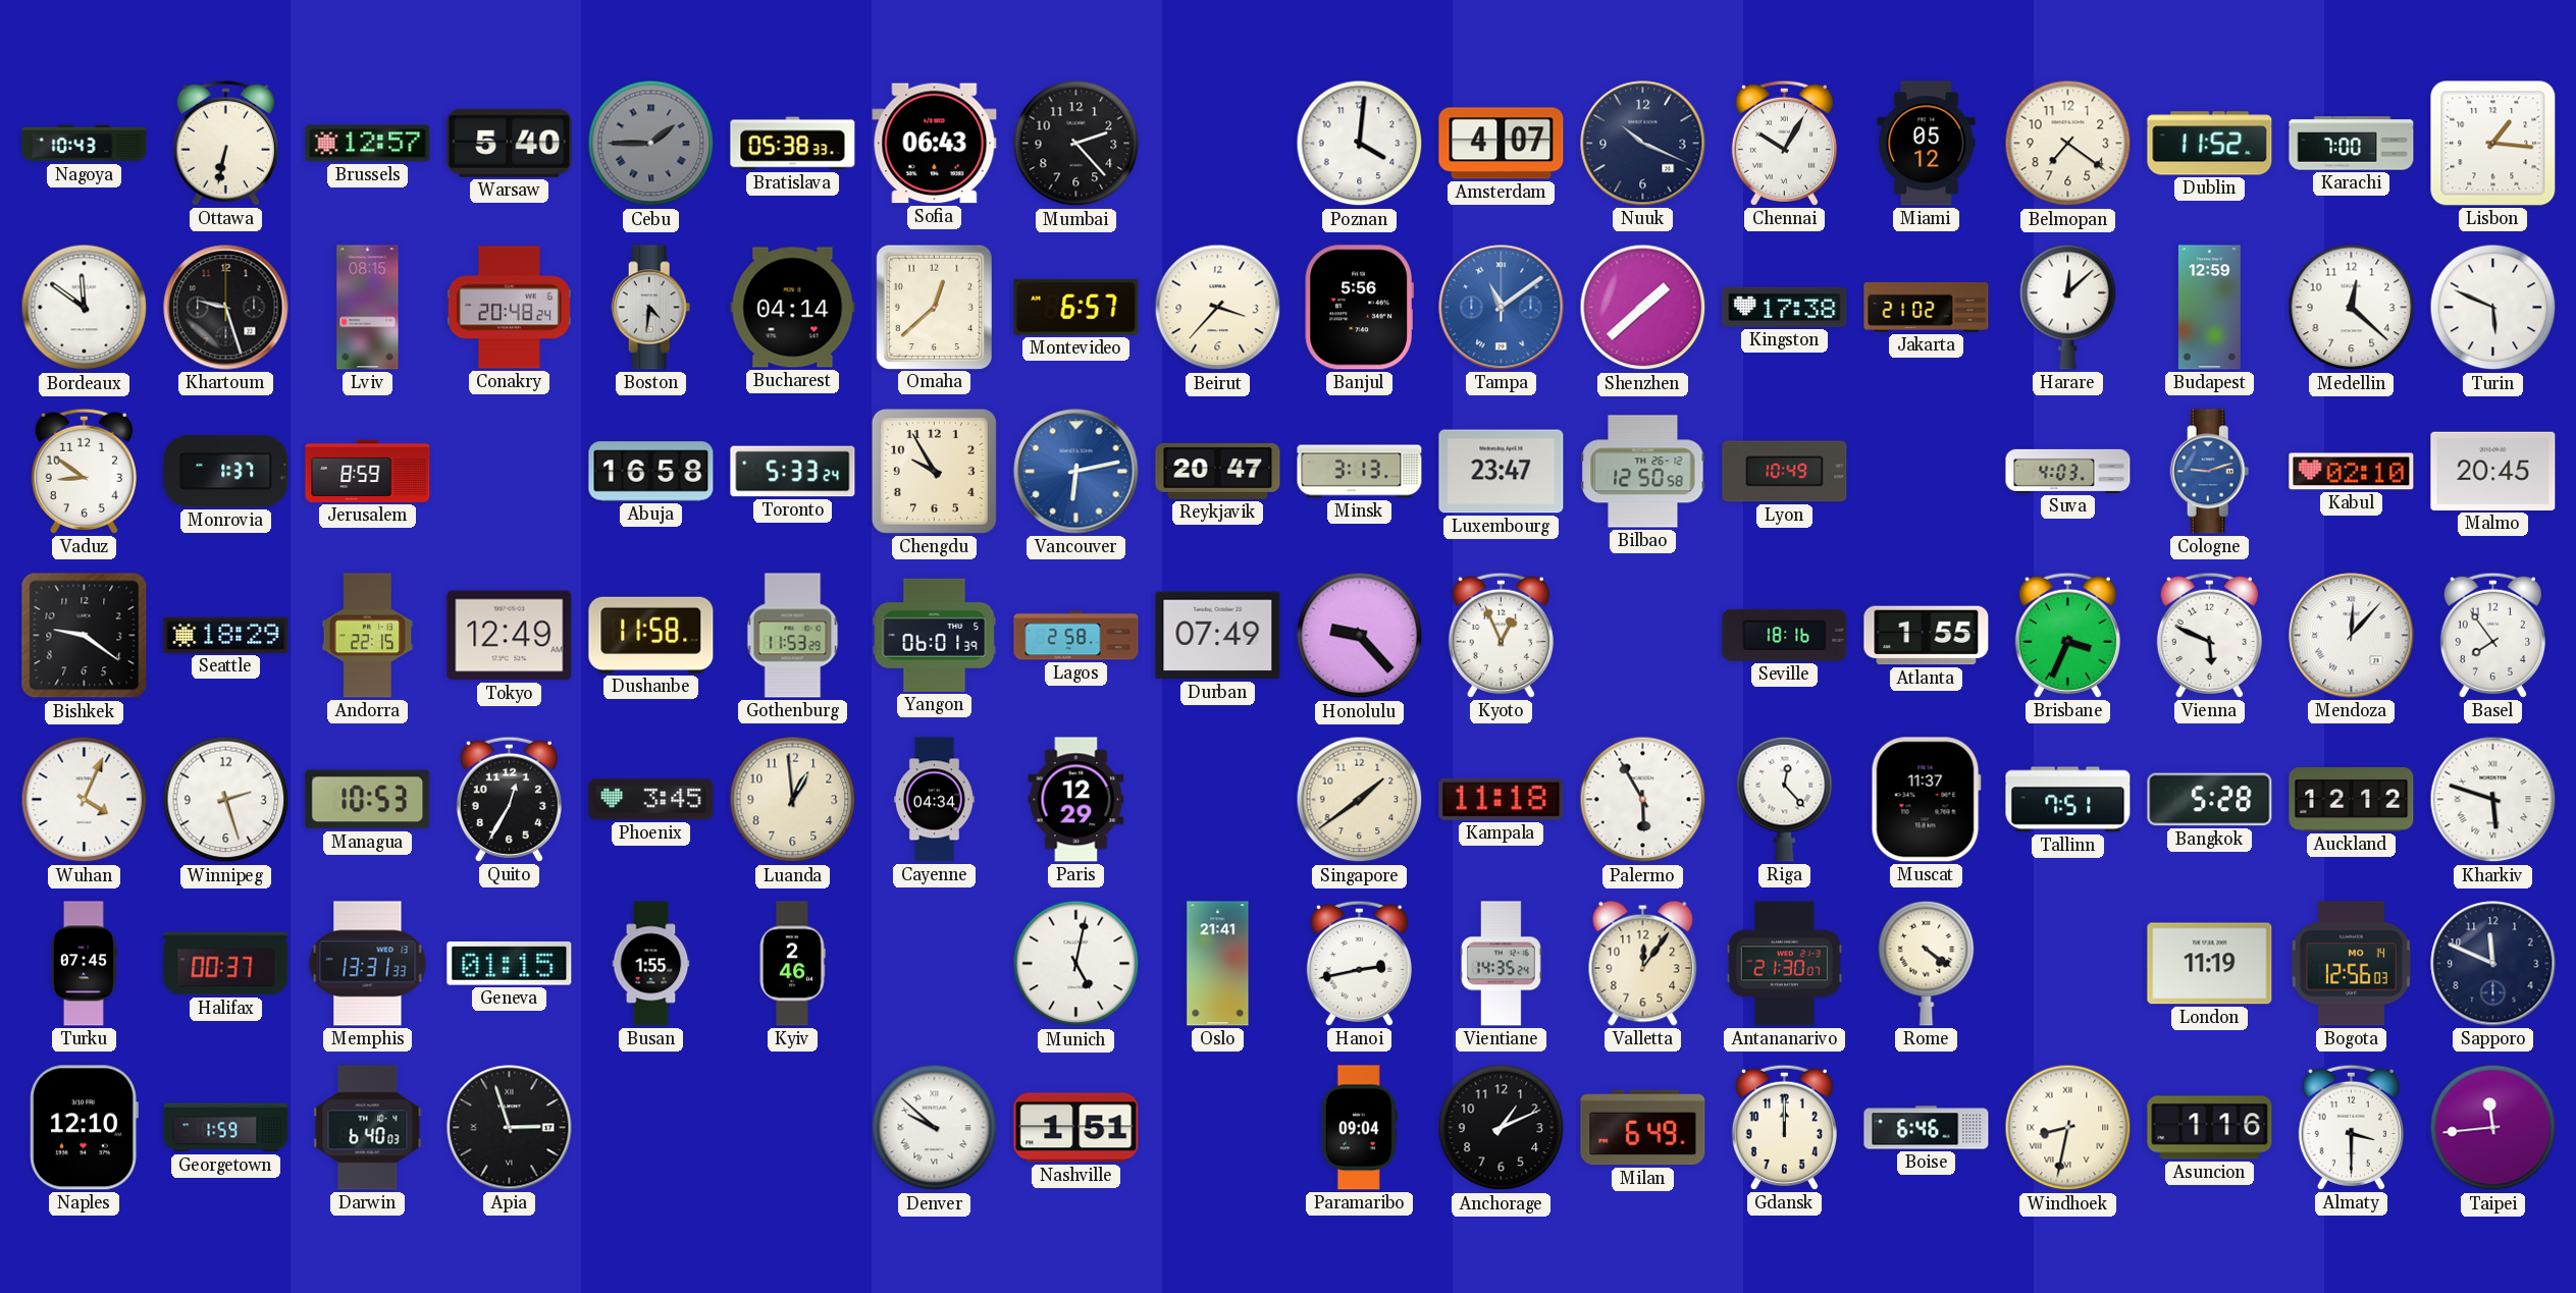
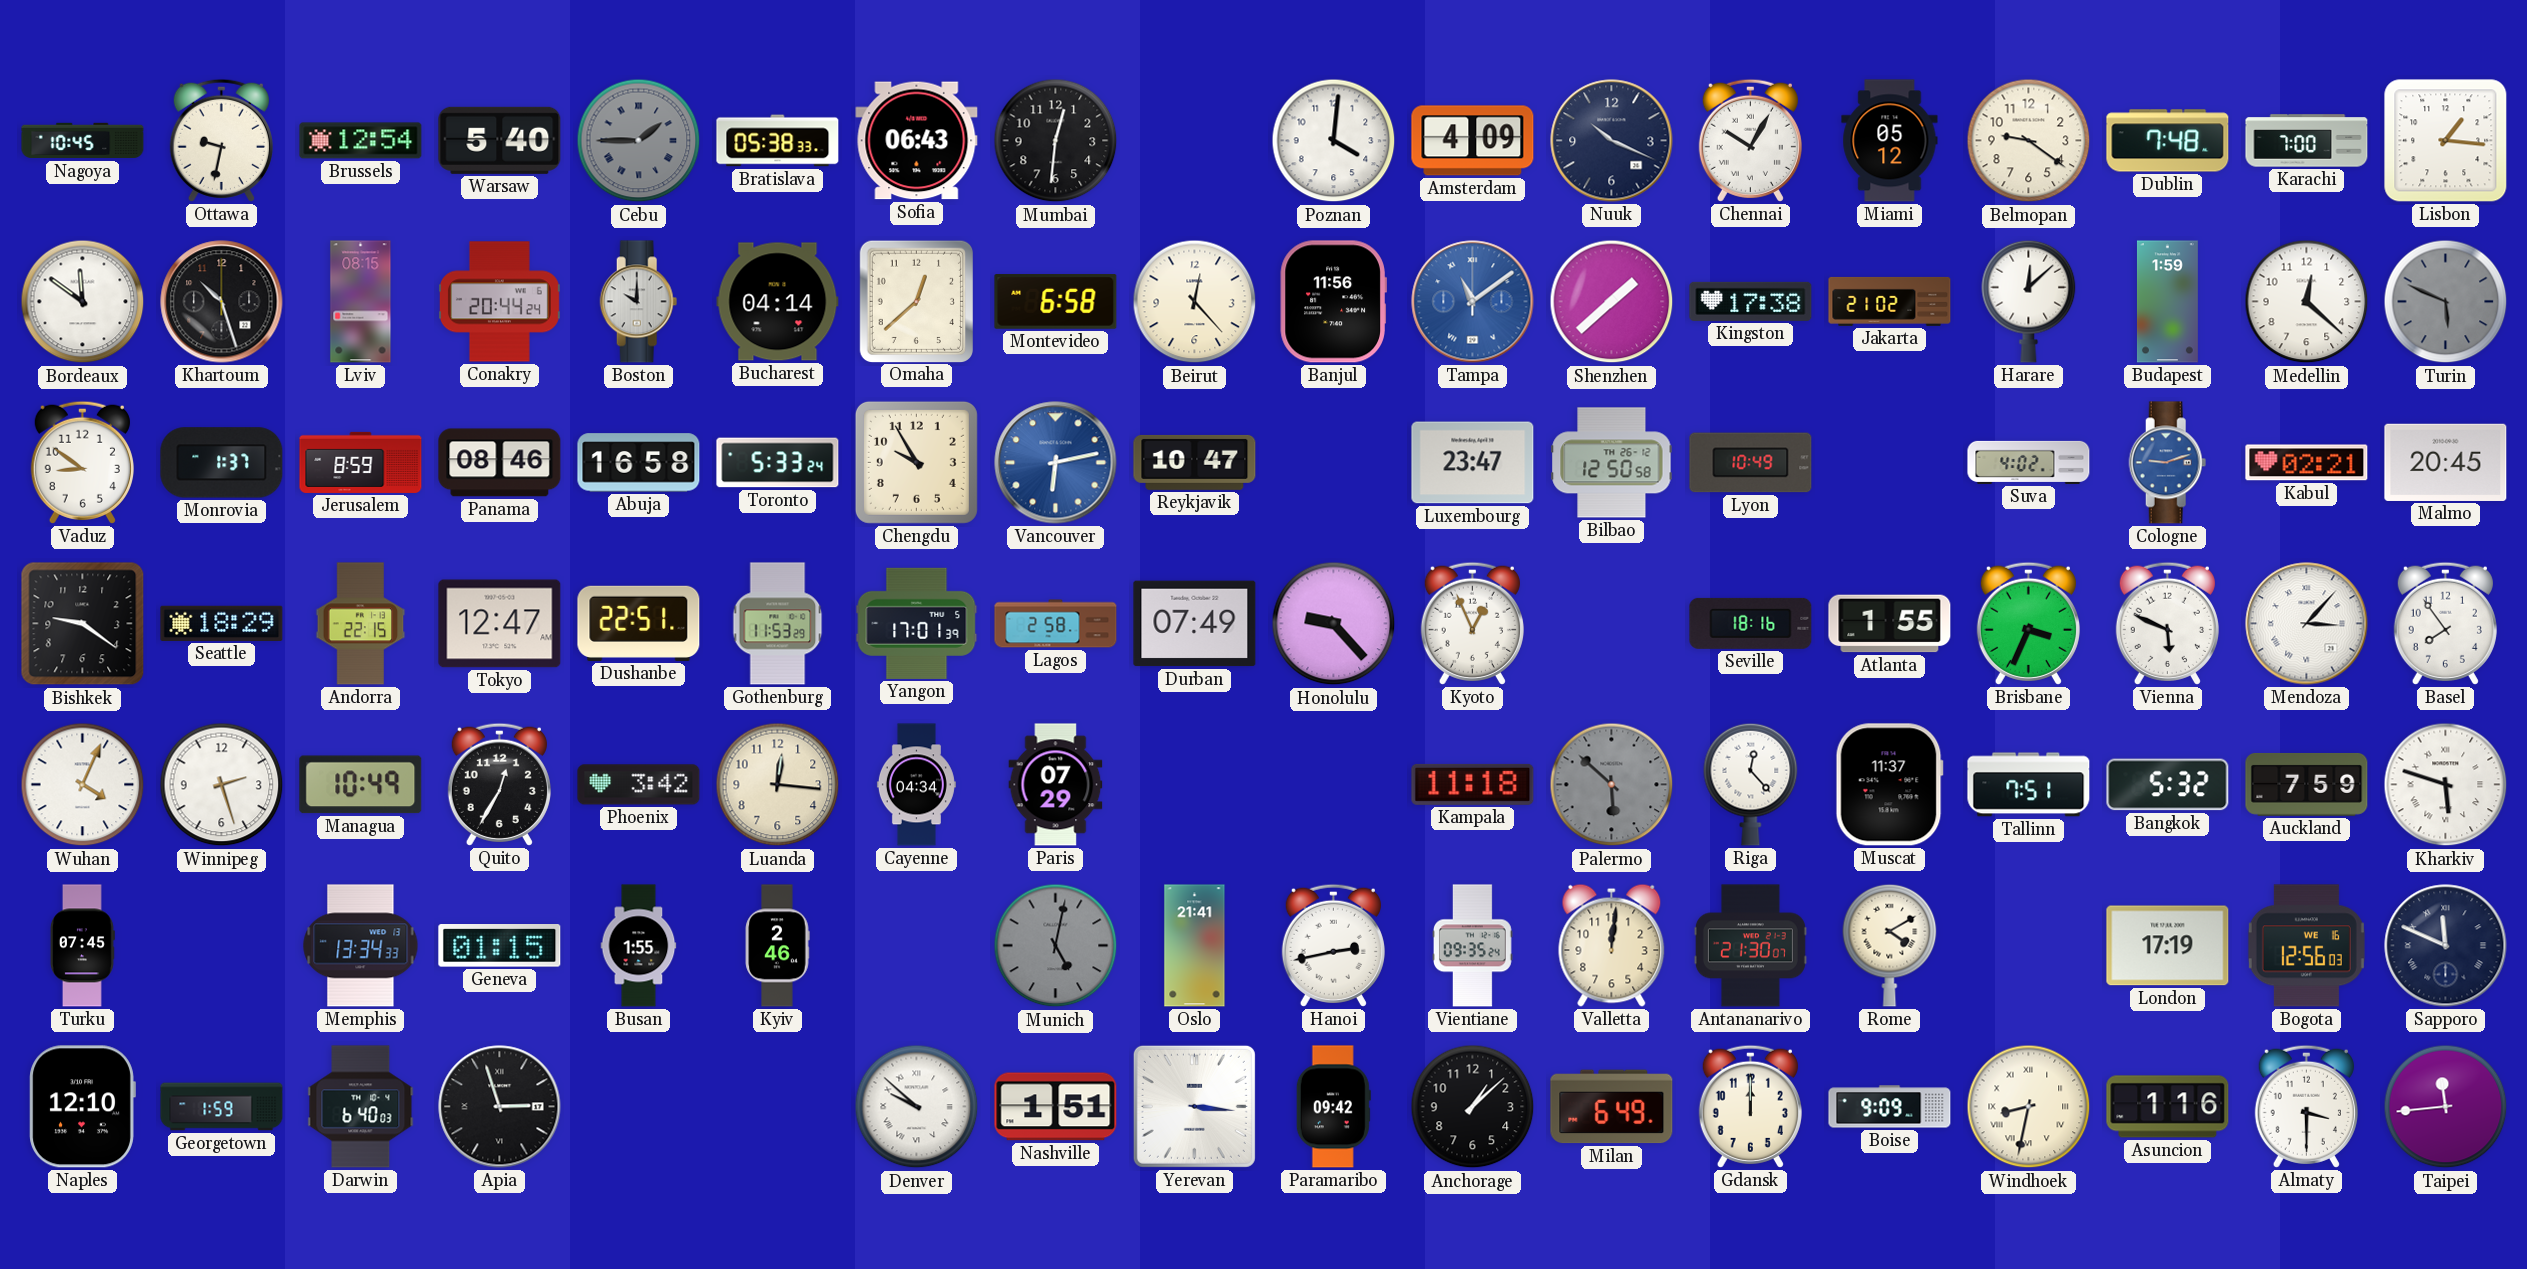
Nagoya: 10:43 -> 10:45 (83, 141)
Ottawa: 6:32 -> 9:32 (221, 140)
Brussels: 12:57 -> 12:54 (361, 141)
Mumbai: 2:23 -> 12:31 (1056, 141)
Amsterdam: 4:07 -> 4:09 (1473, 141)
Belmopan: 7:21 -> 9:21 (2029, 141)
Dublin: 11:52 -> 7:48 (2168, 141)
Khartoum: 9:27 -> 10:27 (222, 302)
Conakry: 20:48 -> 20:44 (499, 302)
Boston: 4:31 -> 10:00 (639, 302)
Montevideo: 6:57 -> 6:58 (1056, 302)
Beirut: 3:37 -> 12:23 (1195, 302)
Banjul: 5:56 -> 11:56 (1333, 302)
Budapest: 12:59 -> 1:59 (2167, 302)
Turin dial: white -> grey (2446, 302)
Panama: none -> 08:46 (500, 463)
Reykjavik: 20:47 -> 10:47 (1195, 462)
Minsk: 3:13 -> none (1360, 472)
Suva: 4:03 -> 4:02 (2029, 462)
Kabul: 02:10 -> 02:21 (2307, 463)
Tokyo: 12:49 -> 12:47 (500, 624)
Dushanbe: 11:58 -> 22:51 (639, 623)
Yangon: 06:01 -> 17:01 (917, 623)
Mendoza: 12:07 -> 3:07 (2307, 624)
Managua: 10:53 -> 10:49 (361, 785)
Phoenix: 3:45 -> 3:42 (639, 785)
Luanda: 12:59 -> 12:16 (778, 785)
Paris: 12:29 -> 07:29 (1056, 785)
Singapore: 1:39 -> none (1360, 800)
Palermo: 5:55 -> 5:52 (1612, 785)
Palermo dial: white -> grey (1612, 785)
Bangkok: 5:28 -> 5:32 (2168, 785)
Auckland: 12:12 -> 7:59 (2307, 784)
Halifax: 00:37 -> none (226, 964)
Memphis: 13:31 -> 13:34 (361, 946)
Munich dial: white -> grey (1056, 946)
Vientiane: 14:35 -> 09:35 (1473, 946)
Valletta: 12:06 -> 12:01 (1612, 945)
Rome: 4:21 -> 4:10 (1890, 945)
London: 11:19 -> 17:19 (2168, 946)
Bogota date: MO 14 -> WE 16 (2306, 946)
Sapporo numerals: Arabic -> Roman (2446, 946)
Yerevan: none -> 3:16 (1194, 1106)
Paramaribo: 09:04 -> 09:42 (1333, 1107)
Anchorage: 1:11 -> 1:08 (1473, 1107)
Boise: 6:46 -> 9:09 (1890, 1107)
